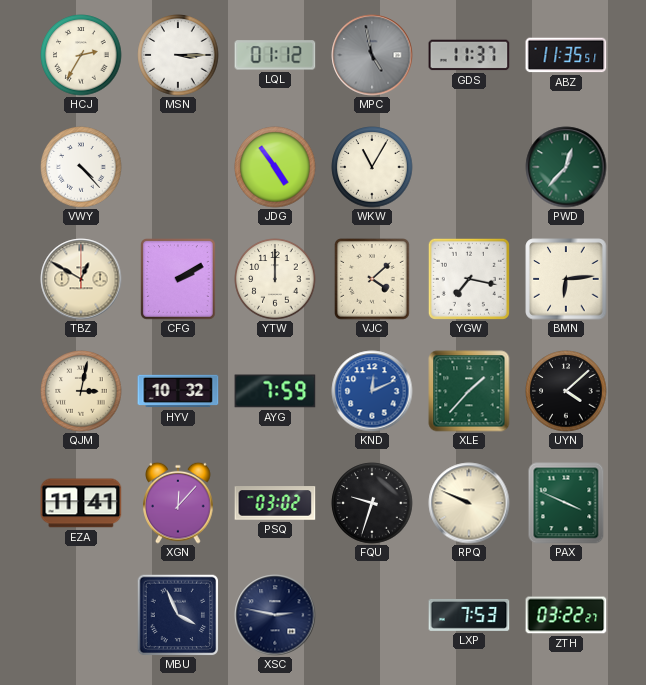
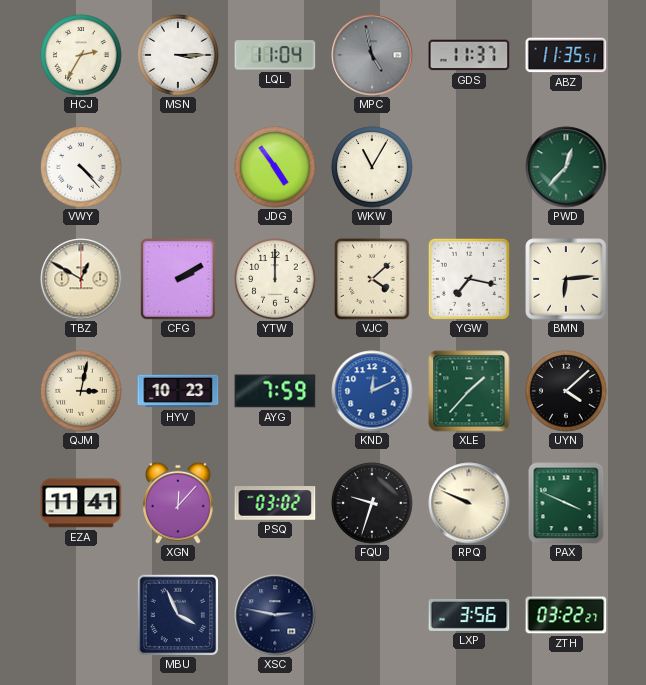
LQL: 01:12 -> 11:04 (275, 55)
HYV: 10:32 -> 10:23 (178, 391)
LXP: 7:53 -> 3:56 (469, 615)
